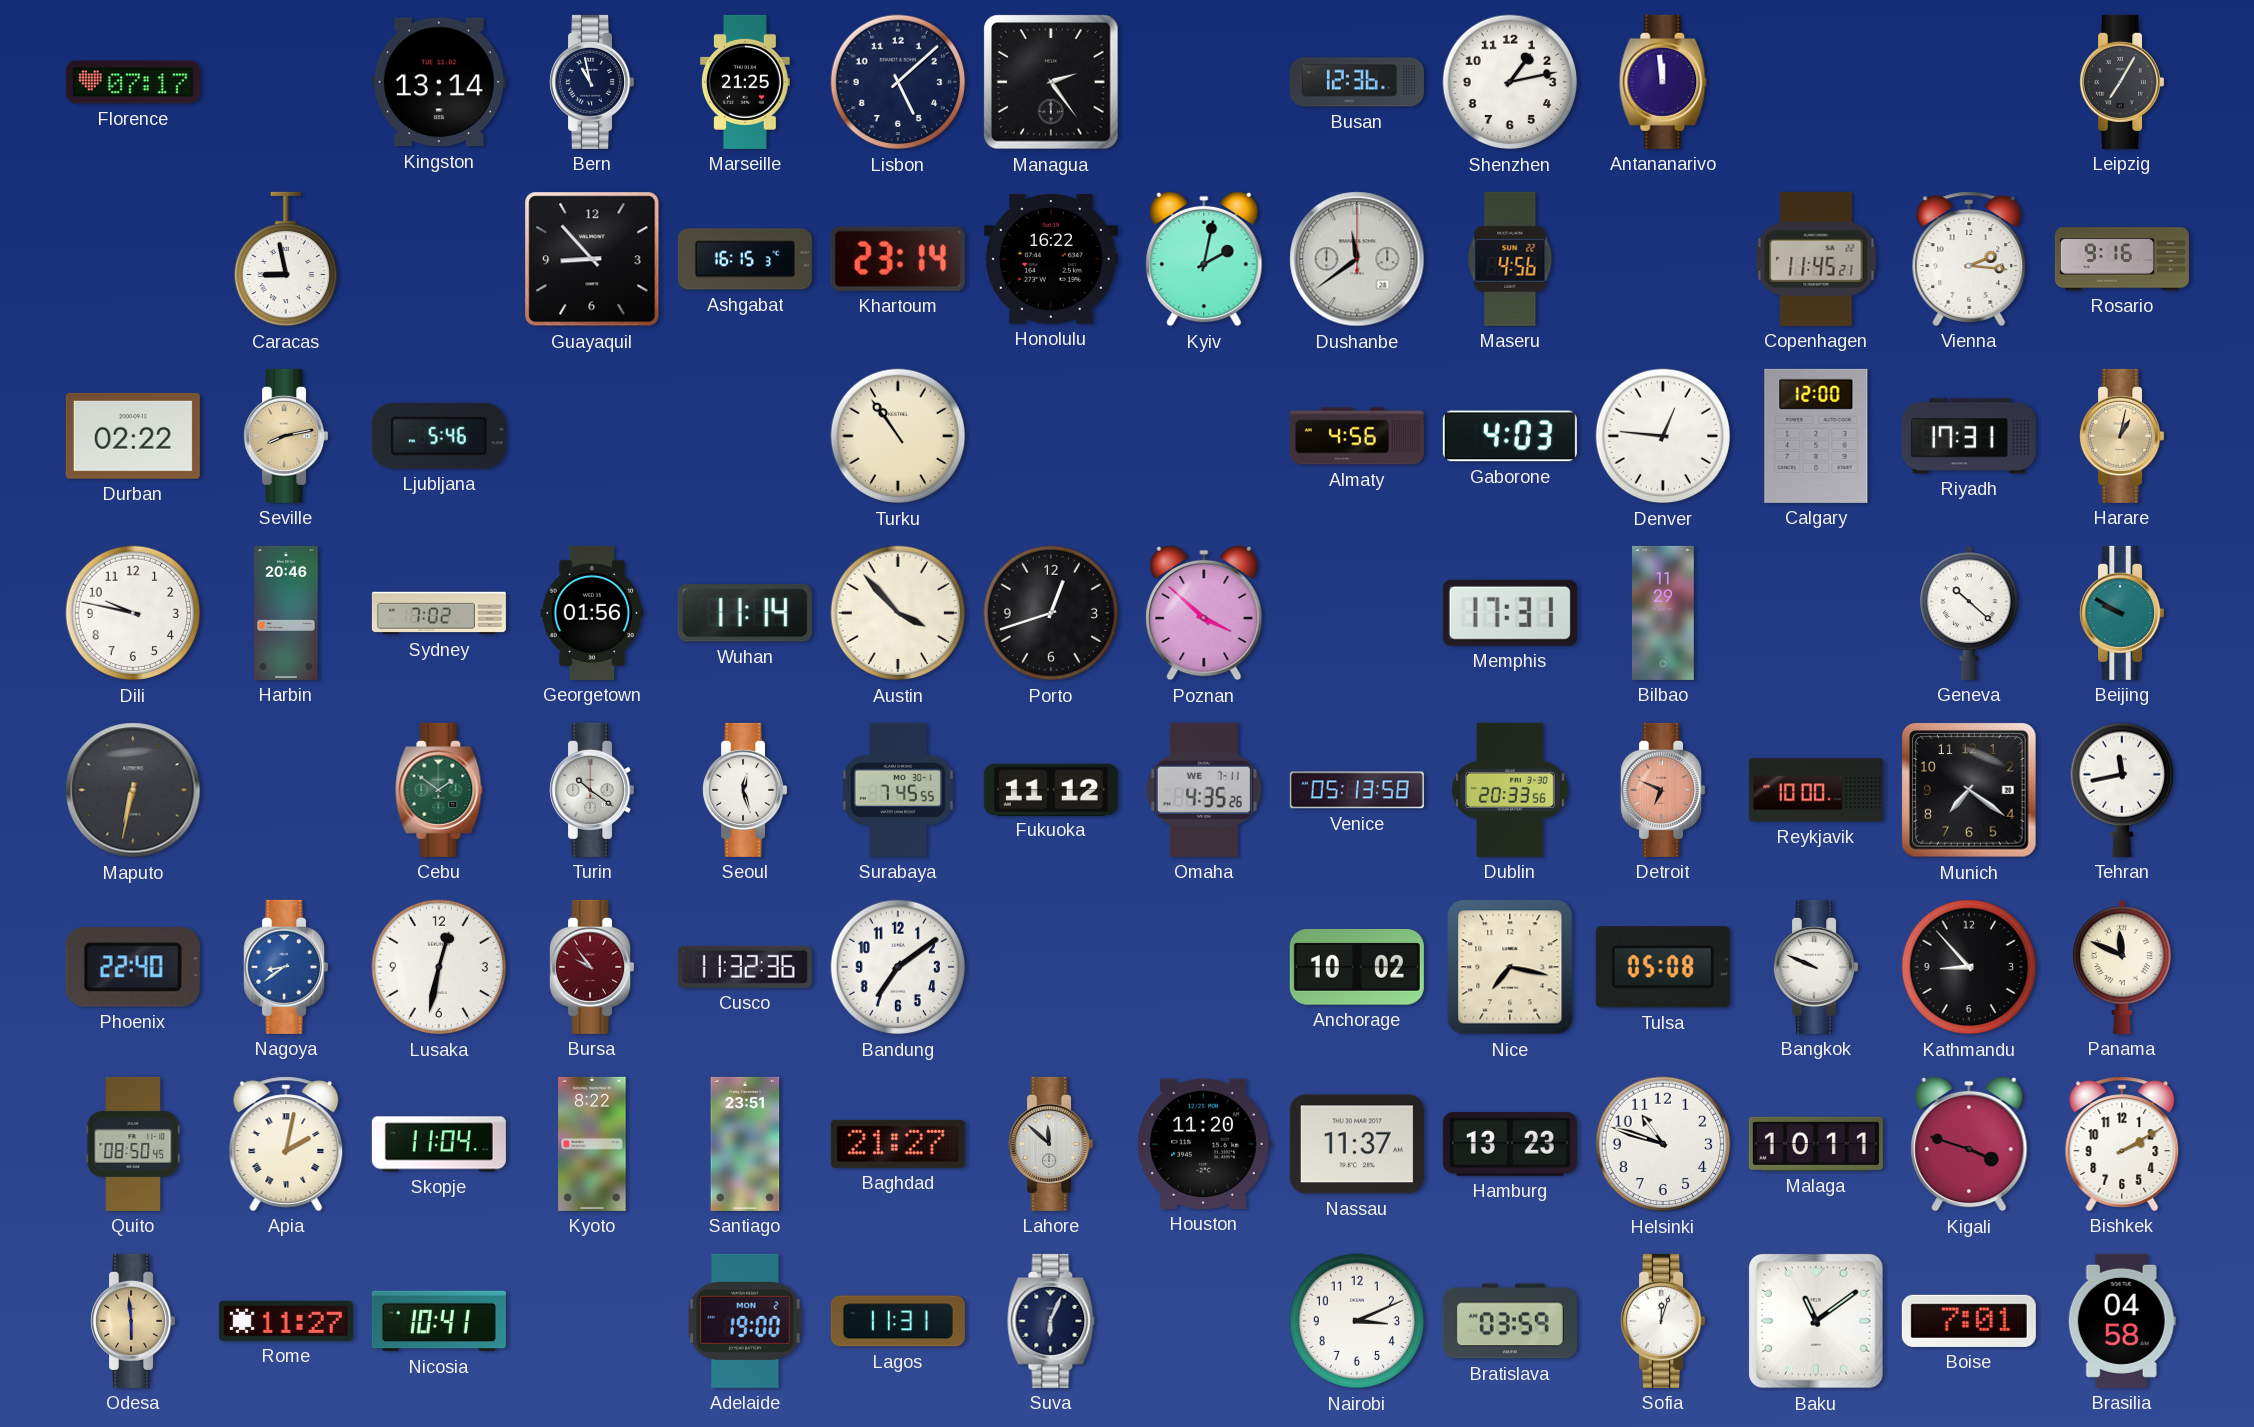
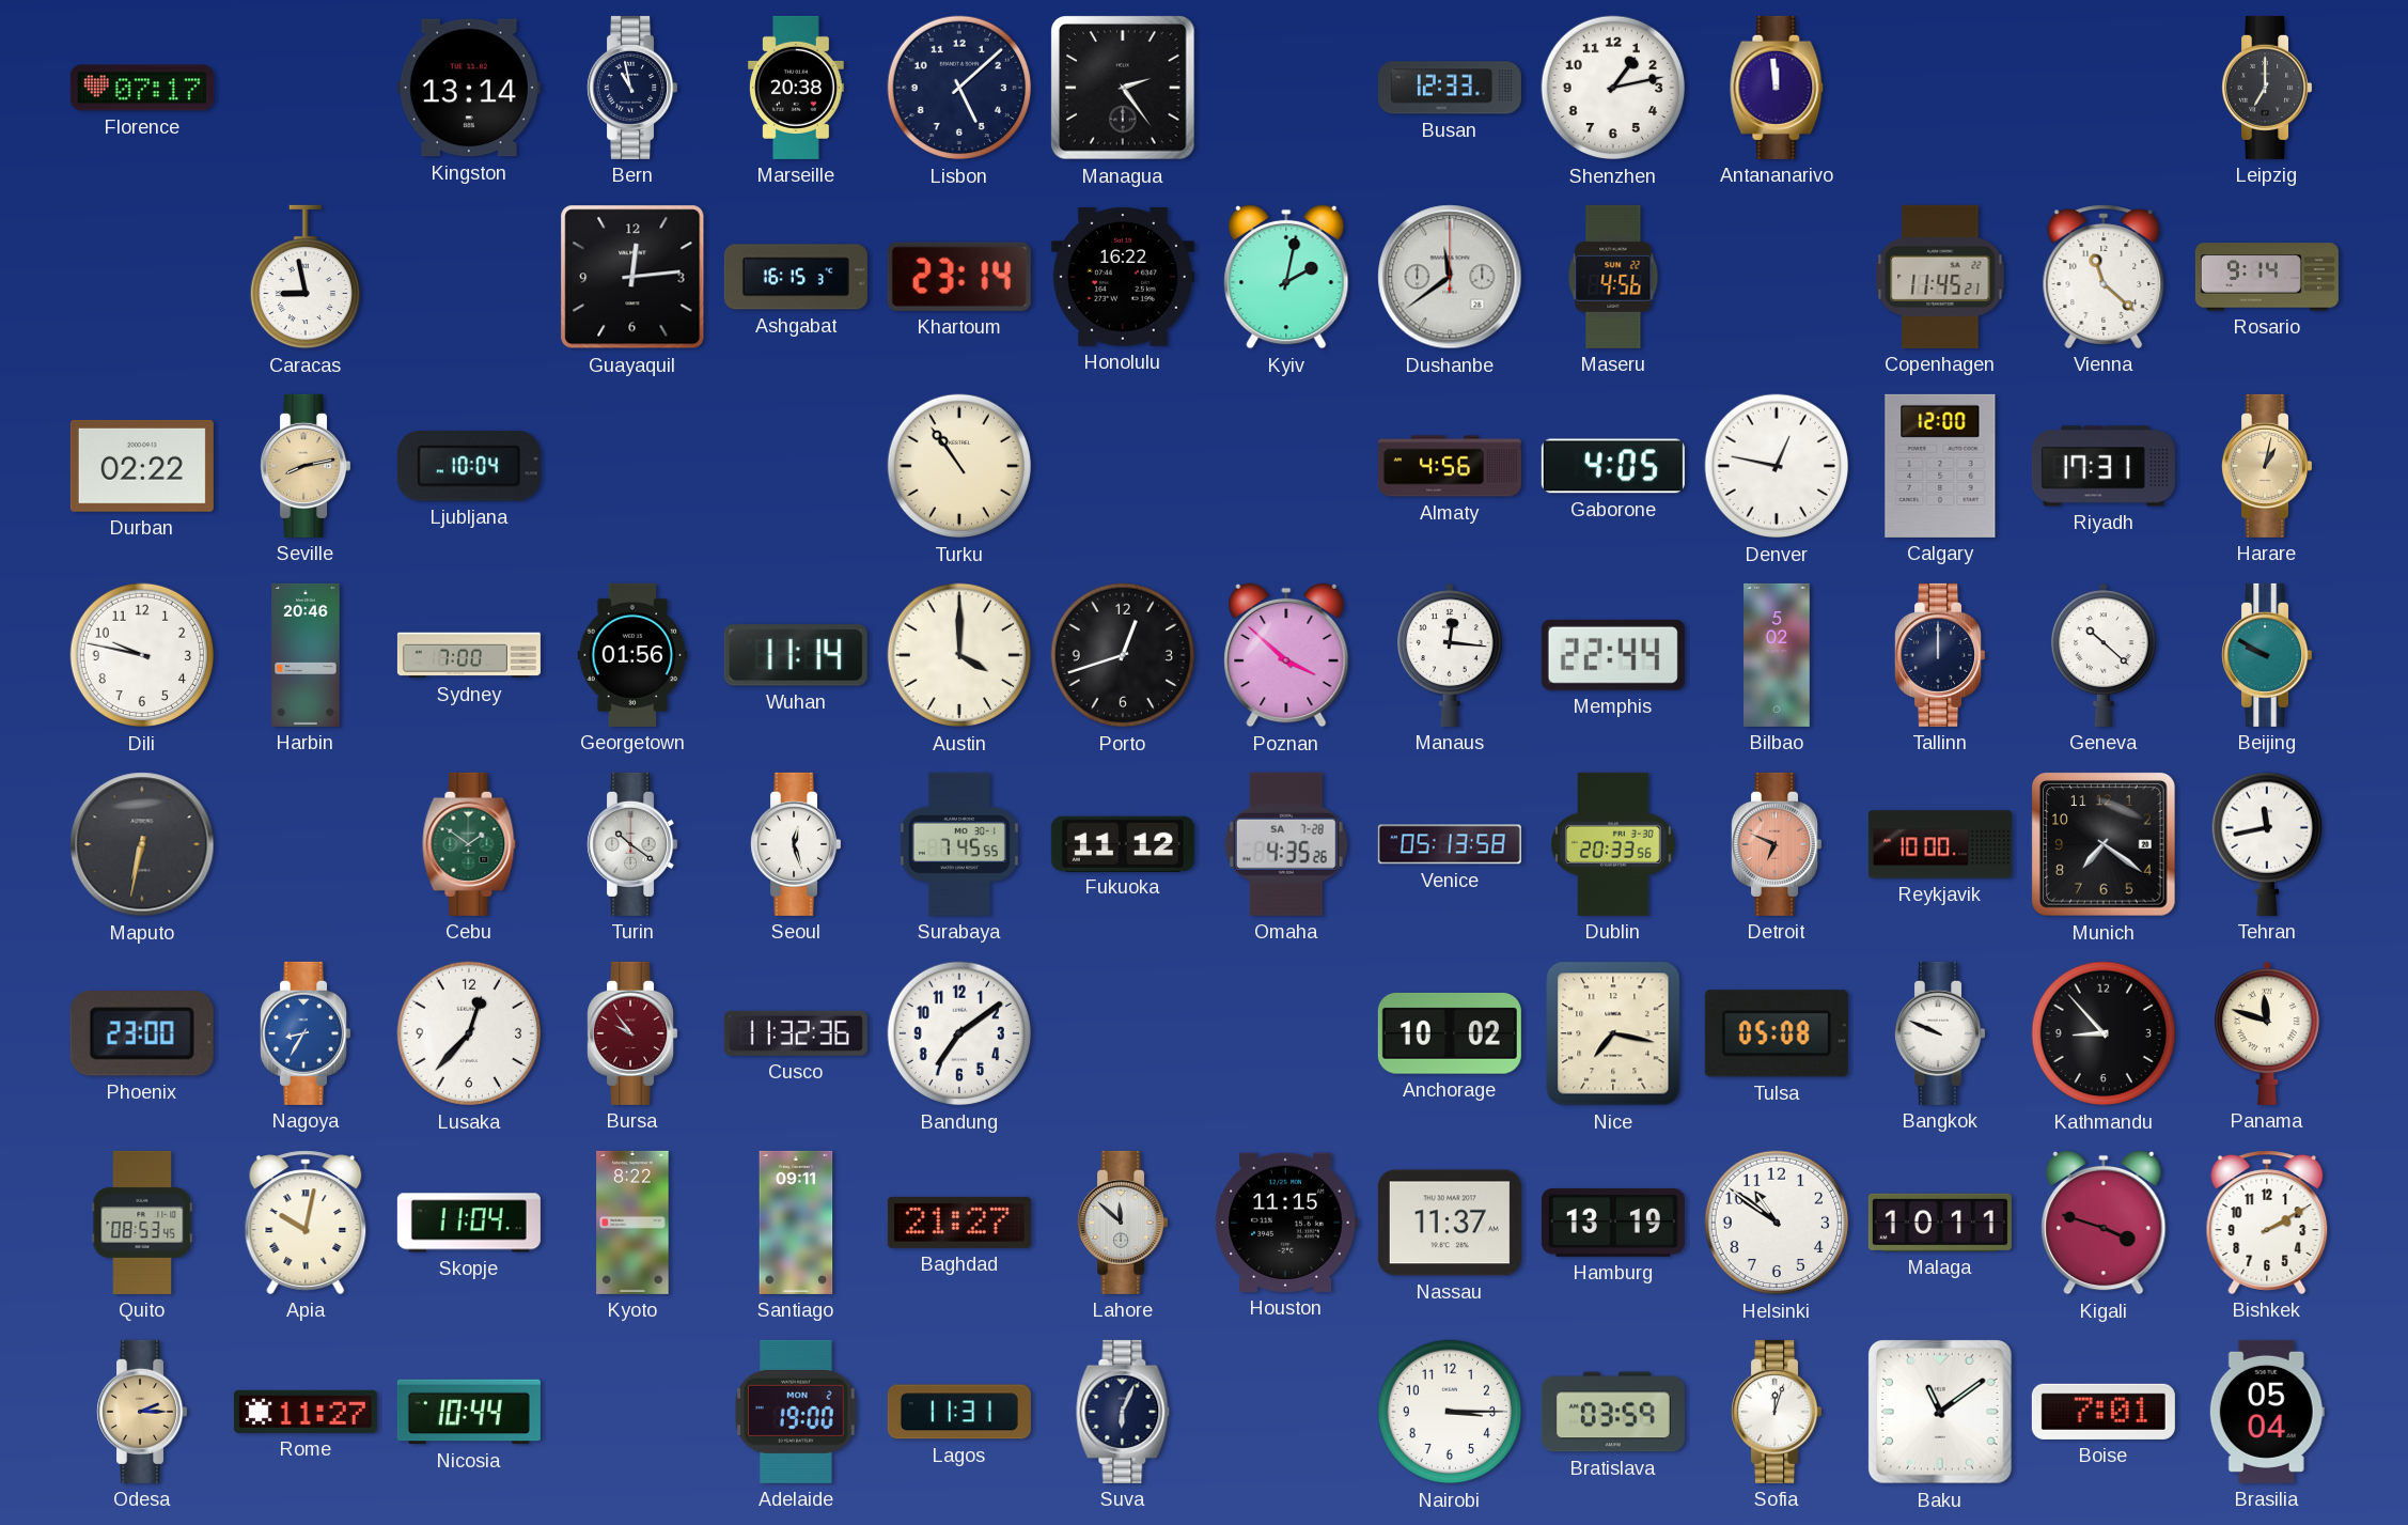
Marseille: 21:25 -> 20:38 (796, 88)
Busan: 12:36 -> 12:33 (1450, 88)
Leipzig: 7:05 -> 7:00 (2267, 88)
Guayaquil: 8:53 -> 12:14 (632, 277)
Vienna: 2:16 -> 11:22 (2104, 277)
Rosario: 9:16 -> 9:14 (2267, 277)
Ljubljana: 5:46 -> 10:04 (469, 466)
Gaborone: 4:03 -> 4:05 (1613, 466)
Denver: 12:46 -> 12:47 (1777, 466)
Sydney: 7:02 -> 7:00 (469, 655)
Austin: 3:53 -> 4:00 (959, 655)
Manaus: none -> 12:16 (1450, 655)
Memphis: 17:31 -> 22:44 (1613, 655)
Bilbao: 11:29 -> 5:02 (1777, 655)
Tallinn: none -> 12:00 (1940, 655)
Omaha date: WE 7-11 -> SA 7-28 (1286, 844)
Phoenix: 22:40 -> 23:00 (142, 1034)
Nagoya: 8:39 -> 8:35 (306, 1033)
Lusaka: 12:32 -> 12:37 (469, 1033)
Panama: 11:49 -> 11:48 (2267, 1033)
Quito: 08:50 -> 08:53 (142, 1223)
Apia: 2:02 -> 10:02 (306, 1223)
Santiago: 23:51 -> 09:11 (796, 1223)
Houston: 11:20 -> 11:15 (1286, 1223)
Hamburg: 13:23 -> 13:19 (1613, 1224)
Helsinki: 10:48 -> 10:51 (1777, 1223)
Odesa: 5:59 -> 2:15 (142, 1412)
Nicosia: 10:41 -> 10:44 (469, 1412)
Nairobi: 3:11 -> 3:15 (1450, 1412)
Brasilia: 04:58 -> 05:04 (2267, 1412)
